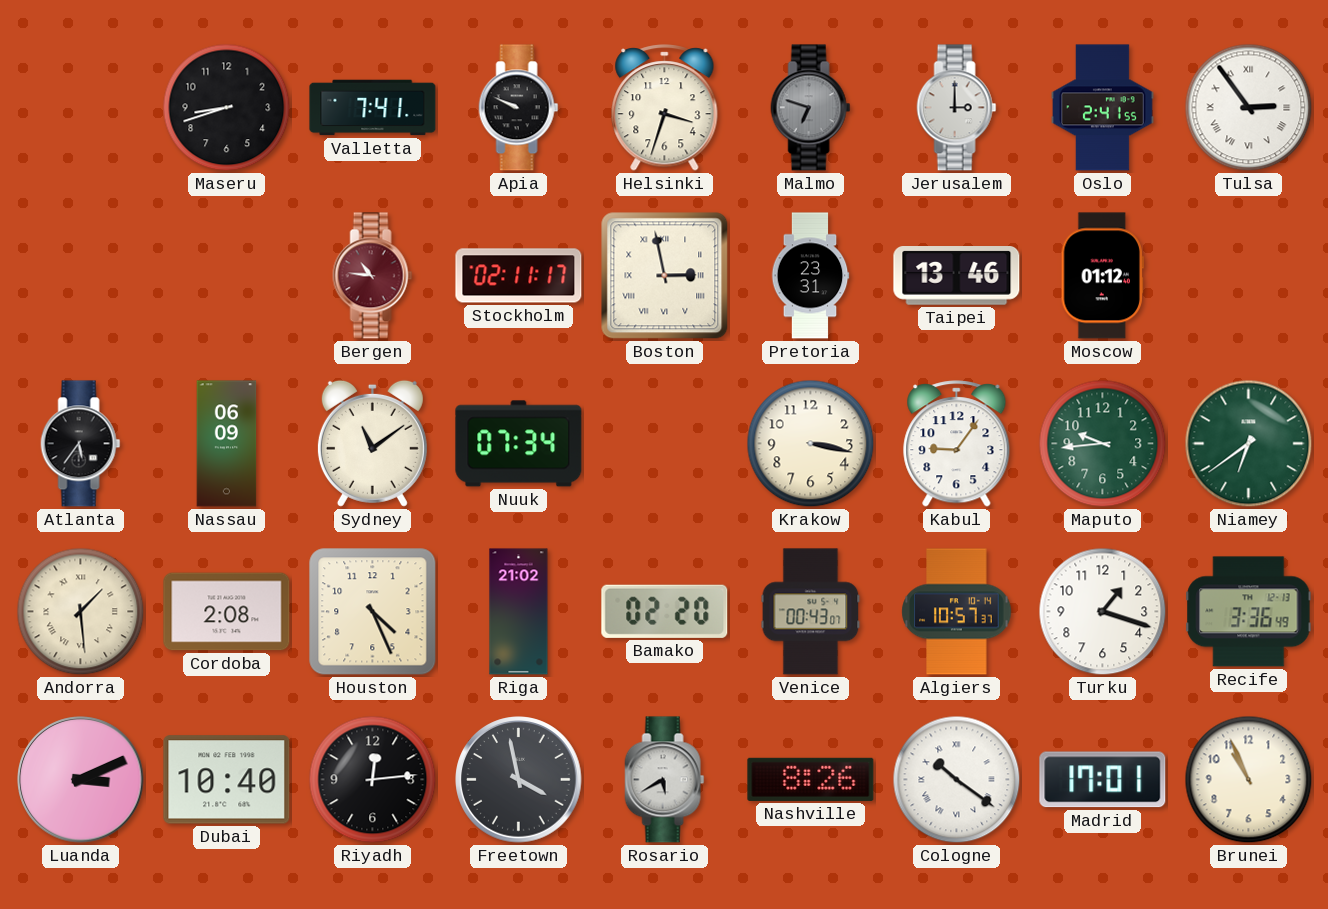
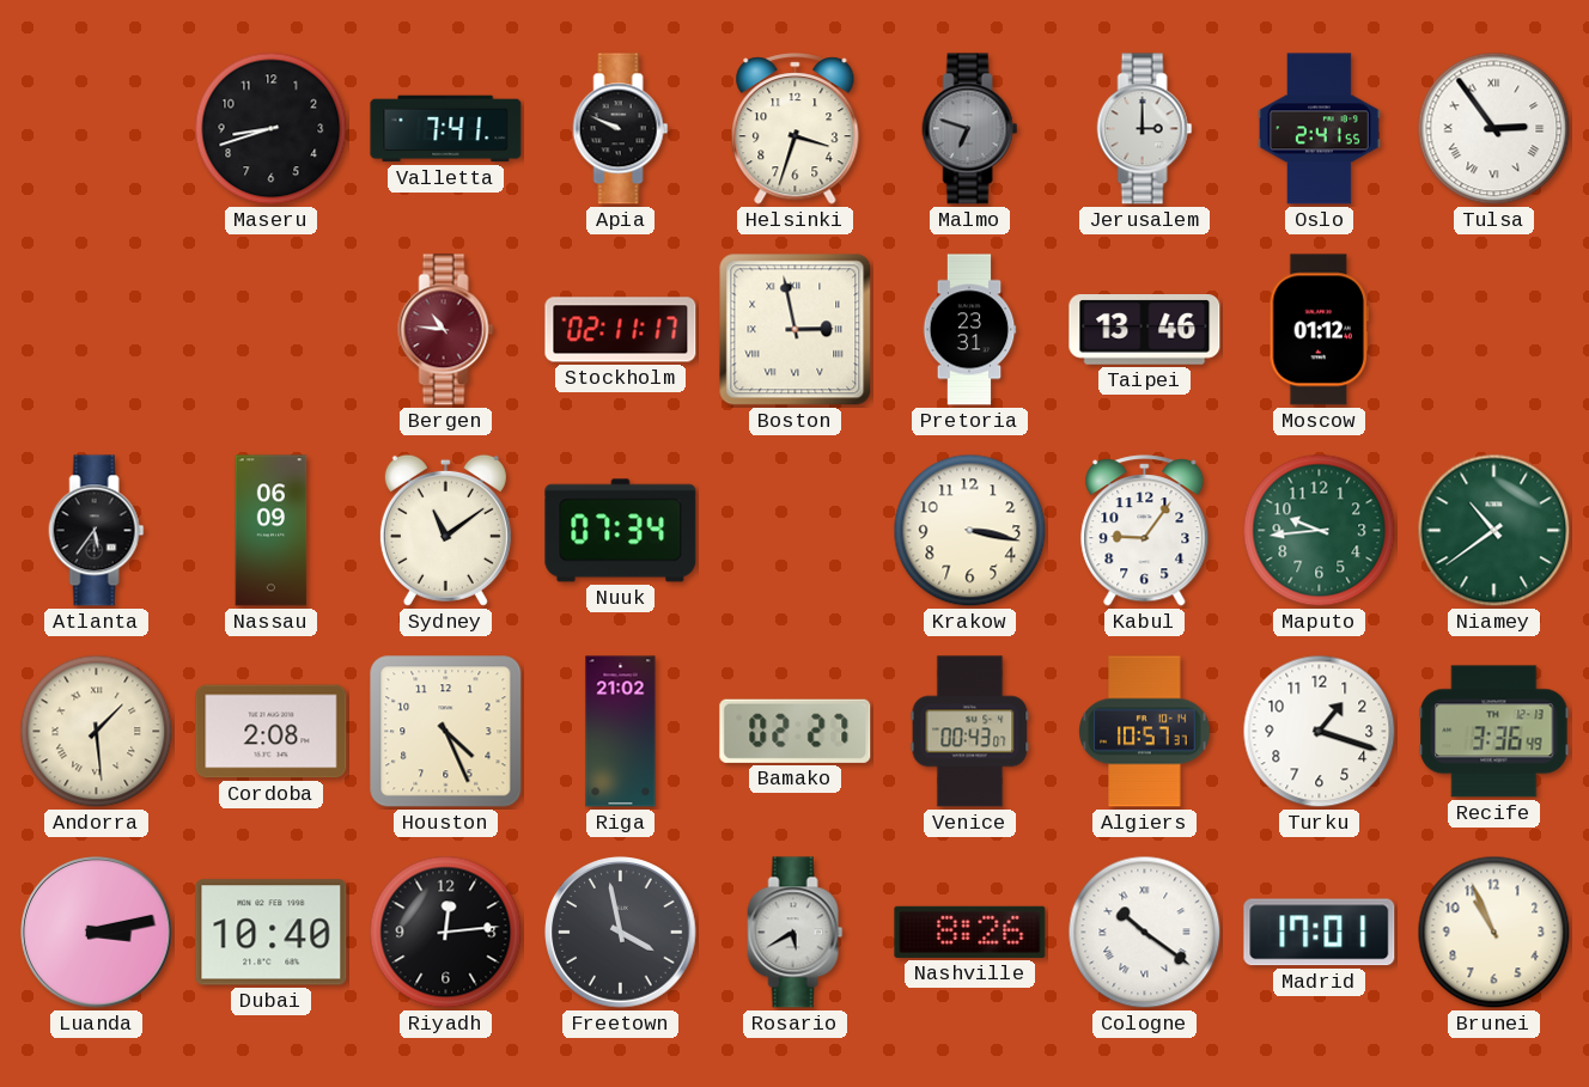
Niamey: 6:39 -> 10:39 (1494, 531)
Bamako: 02:20 -> 02:27 (796, 731)
Luanda: 3:11 -> 3:13 (97, 933)
